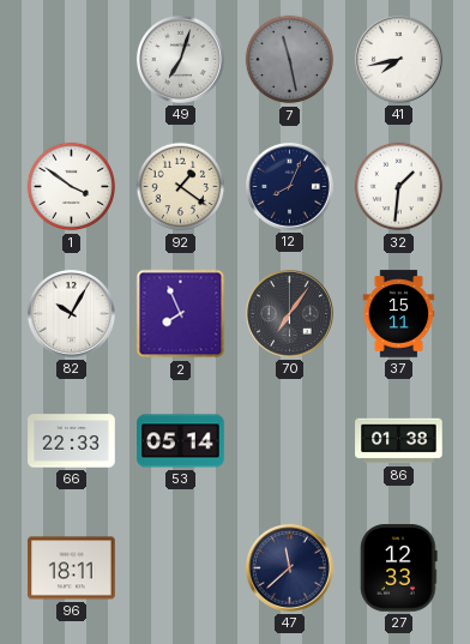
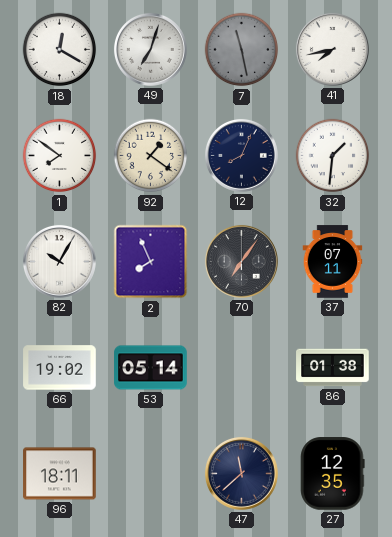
18: none -> 12:20 (60, 50)
1: 3:51 -> 7:51 (60, 156)
37: 15:11 -> 07:11 (333, 262)
66: 22:33 -> 19:02 (60, 368)
27: 12:33 -> 12:35 (333, 474)
